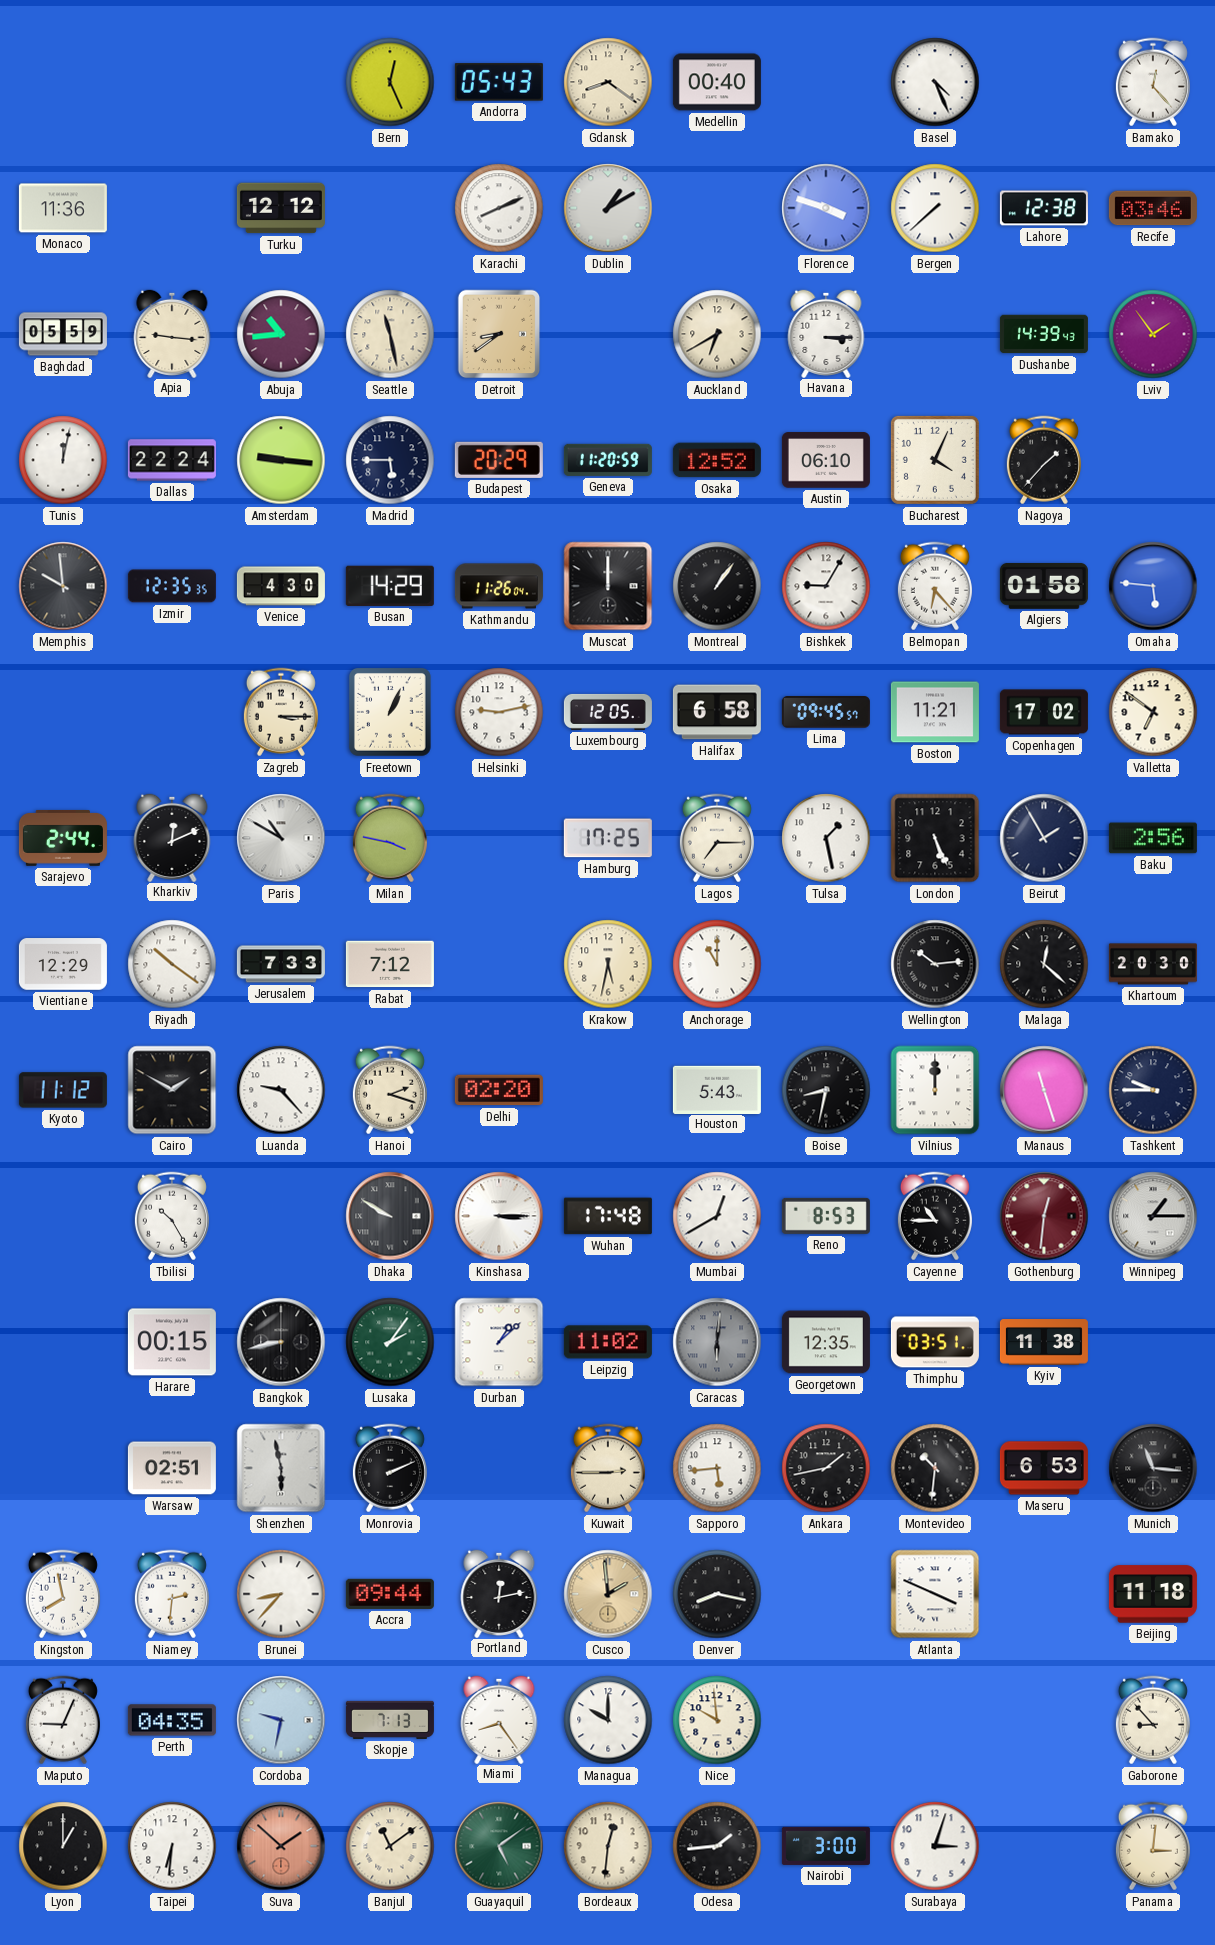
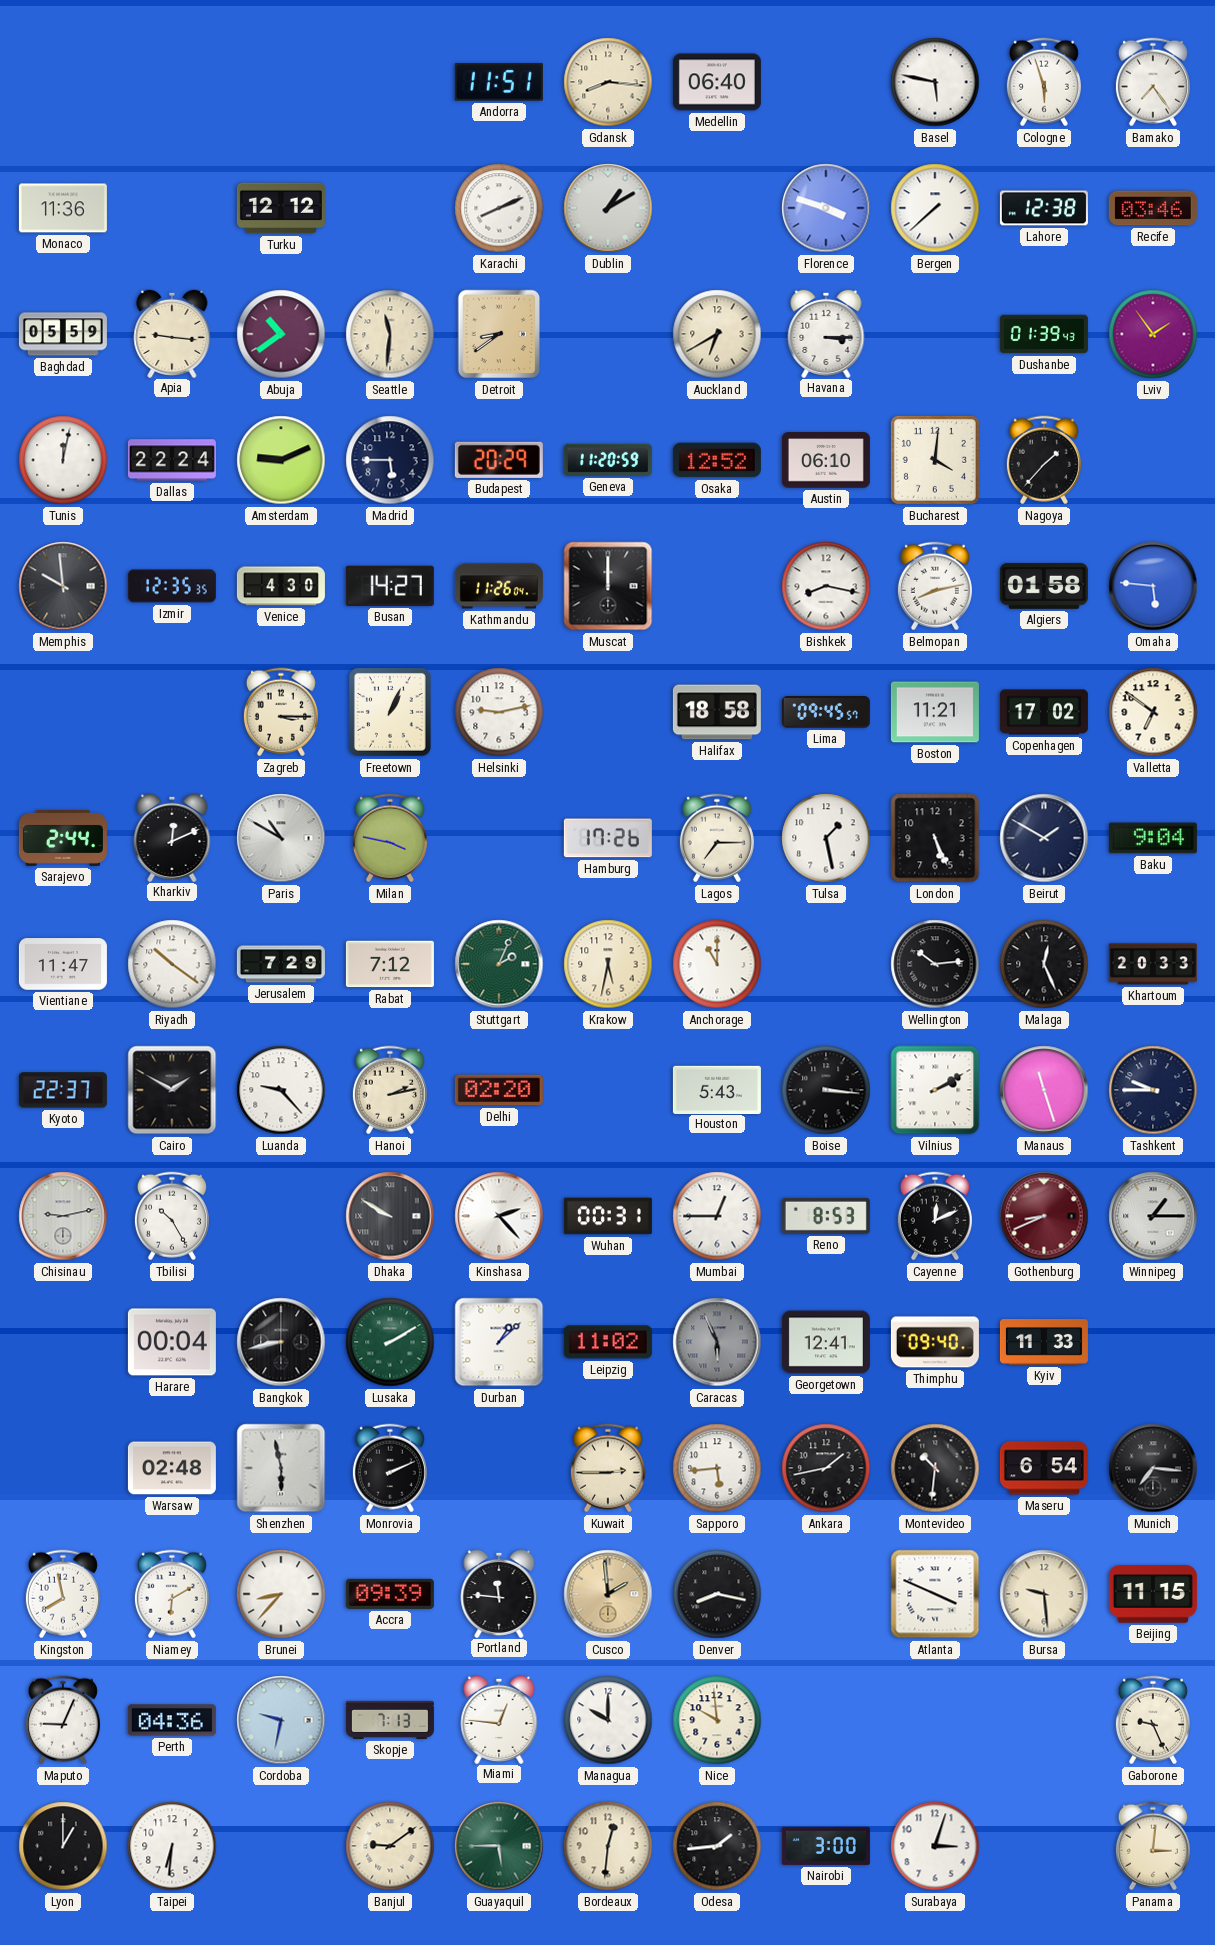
Bern: 12:26 -> none (390, 82)
Andorra: 05:43 -> 11:51 (499, 82)
Gdansk: 8:21 -> 8:16 (608, 82)
Medellin: 00:40 -> 06:40 (717, 82)
Basel: 4:26 -> 5:47 (935, 82)
Cologne: none -> 5:57 (1044, 82)
Bamako: 12:23 -> 7:24 (1153, 82)
Abuja: 10:44 -> 10:39 (281, 334)
Seattle: 11:28 -> 11:31 (390, 334)
Dushanbe: 14:39 -> 01:39 (1044, 334)
Amsterdam: 9:16 -> 9:11 (281, 460)
Bucharest: 4:04 -> 4:01 (935, 460)
Busan: 14:29 -> 14:27 (390, 586)
Montreal: 1:06 -> none (717, 586)
Bishkek: 9:05 -> 8:17 (826, 586)
Belmopan: 6:23 -> 8:13 (935, 586)
Luxembourg: 12:05 -> none (608, 712)
Halifax: 6:58 -> 18:58 (717, 712)
Hamburg: 17:25 -> 17:26 (608, 838)
Beirut: 1:55 -> 1:50 (1044, 838)
Baku: 2:56 -> 9:04 (1153, 838)
Vientiane: 12:29 -> 11:47 (63, 964)
Jerusalem: 7:33 -> 7:29 (281, 964)
Stuttgart: none -> 2:04 (499, 964)
Malaga: 12:22 -> 12:26 (1044, 964)
Khartoum: 20:30 -> 20:33 (1153, 964)
Kyoto: 11:12 -> 22:37 (63, 1090)
Hanoi: 2:18 -> 2:13 (390, 1090)
Boise: 8:32 -> 3:16 (826, 1090)
Vilnius: 12:00 -> 2:10 (935, 1090)
Chisinau: none -> 9:13 (63, 1216)
Kinshasa: 3:15 -> 2:23 (499, 1216)
Wuhan: 17:48 -> 00:31 (608, 1216)
Mumbai: 12:40 -> 12:45 (717, 1216)
Cayenne: 10:45 -> 12:11 (935, 1216)
Gothenburg: 12:31 -> 8:41 (1044, 1216)
Harare: 00:15 -> 00:04 (172, 1342)
Lusaka: 2:06 -> 2:10 (390, 1342)
Caracas: 6:01 -> 5:56 (717, 1342)
Georgetown: 12:35 -> 12:41 (826, 1342)
Thimphu: 03:51 -> 09:40 (935, 1342)
Kyiv: 11:38 -> 11:33 (1044, 1342)
Warsaw: 02:51 -> 02:48 (172, 1468)
Maseru: 6:53 -> 6:54 (1044, 1468)
Munich: 11:16 -> 7:16 (1153, 1468)
Niamey: 2:31 -> 6:10 (172, 1594)
Accra: 09:44 -> 09:39 (390, 1594)
Portland: 12:13 -> 11:46 (499, 1593)
Bursa: none -> 9:29 (1044, 1594)
Beijing: 11:18 -> 11:15 (1153, 1594)
Perth: 04:35 -> 04:36 (172, 1720)
Miami: 8:24 -> 12:46 (499, 1719)
Gaborone: 8:53 -> 9:26 (1153, 1720)
Suva: 1:52 -> none (281, 1846)
Banjul: 11:09 -> 9:09 (390, 1846)
Guayaquil: 5:09 -> 5:45 (499, 1846)
